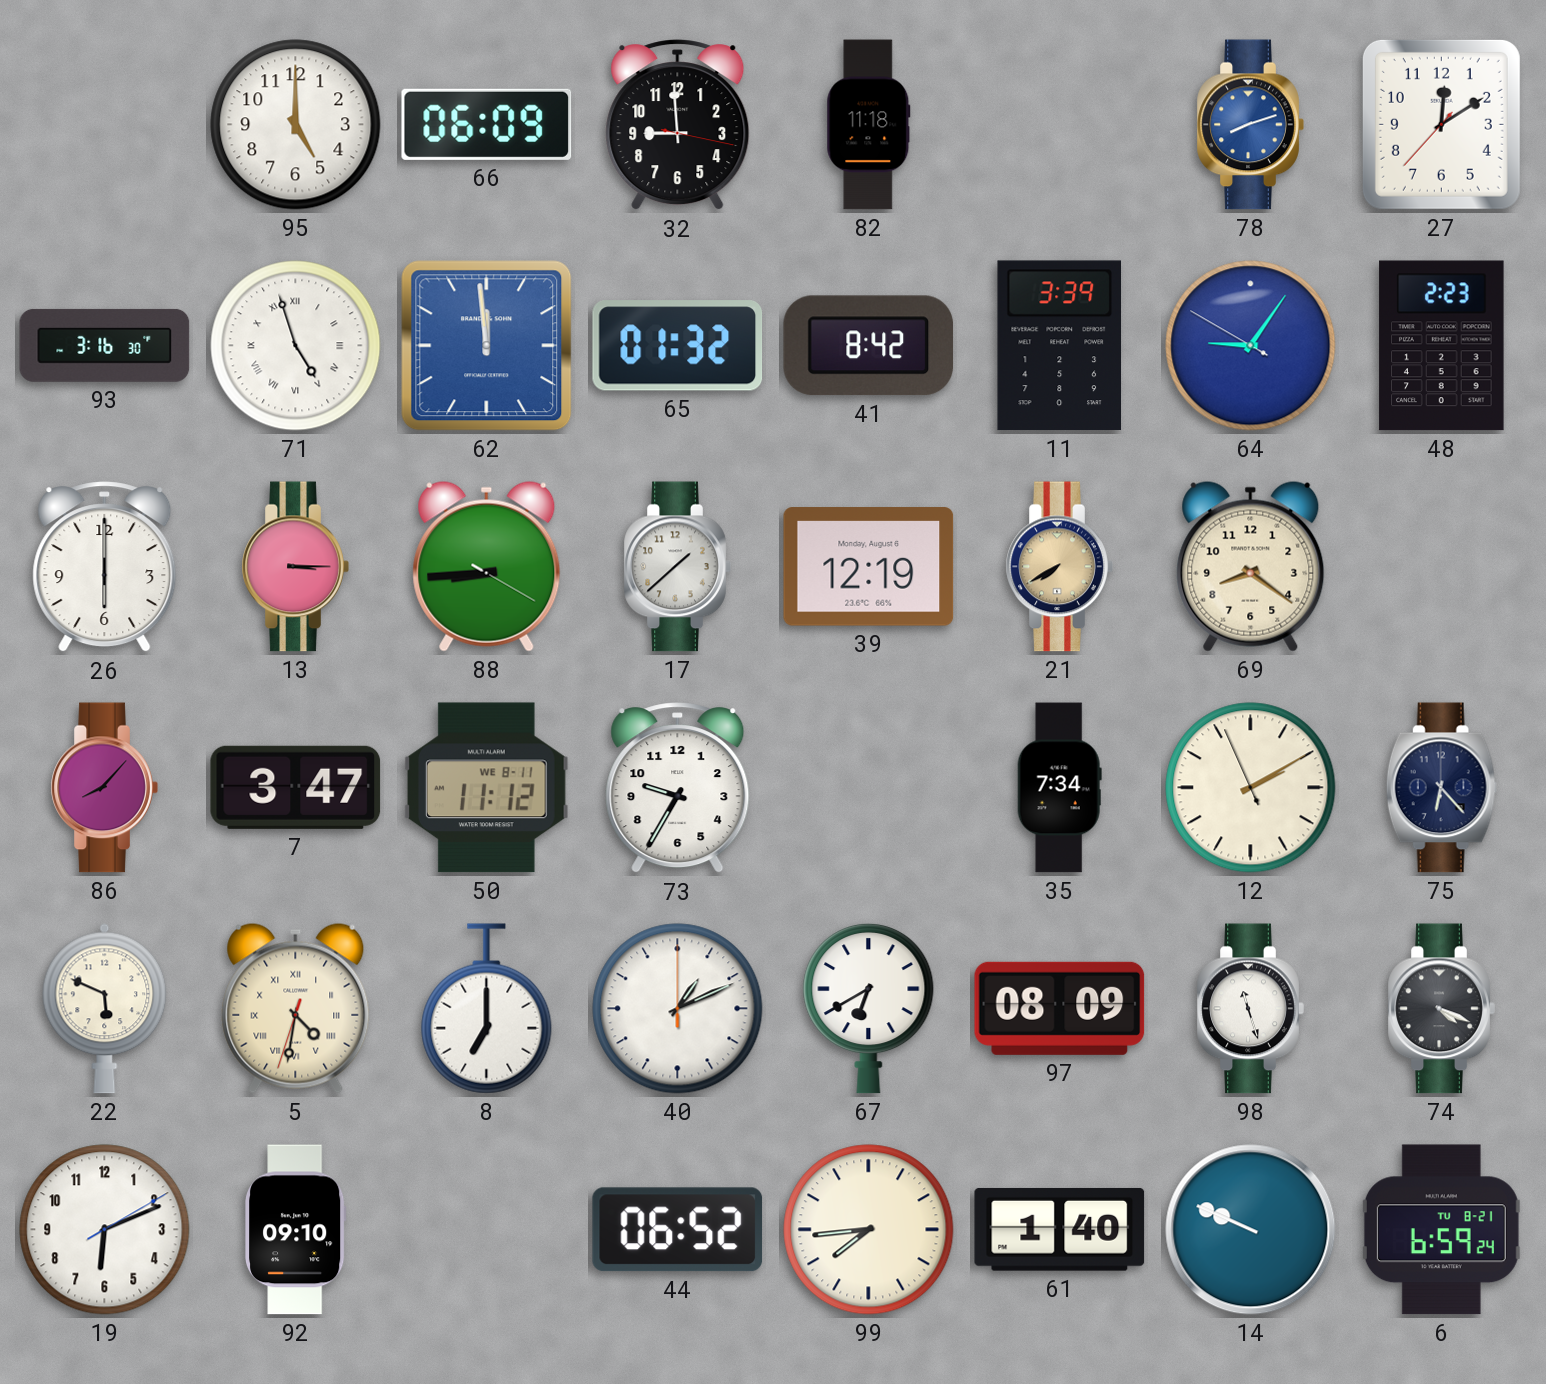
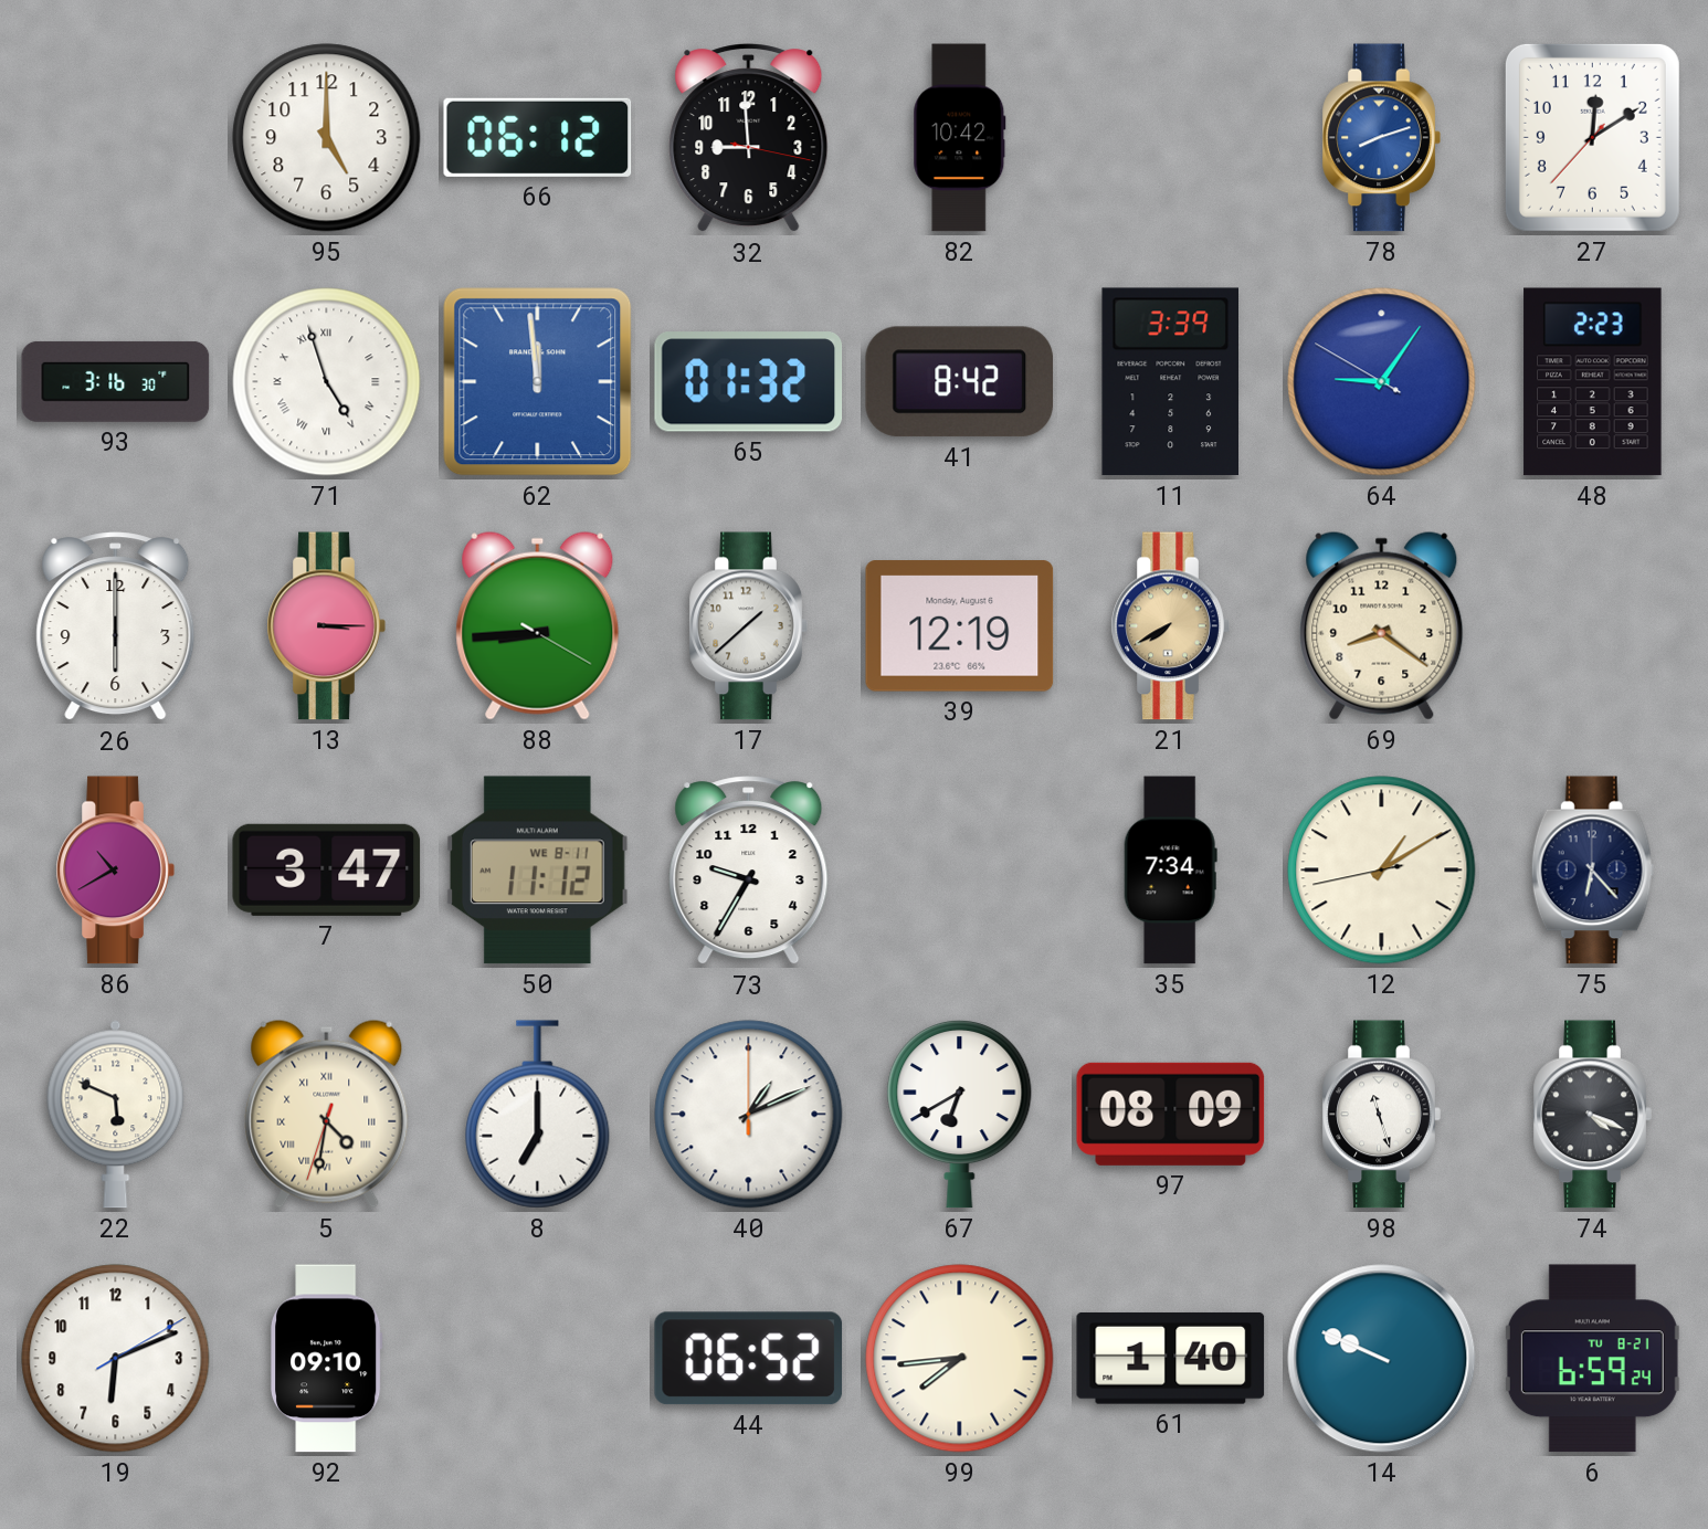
66: 06:09 -> 06:12 (538, 137)
82: 11:18 -> 10:42 (960, 138)
86: 8:07 -> 10:40 (115, 871)
12: 2:09 -> 1:09 (1382, 871)
